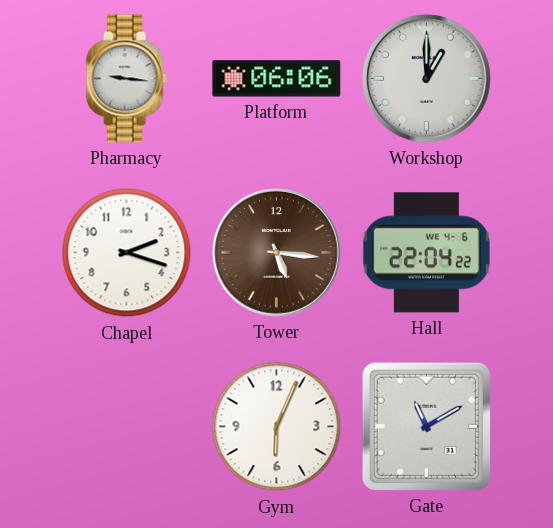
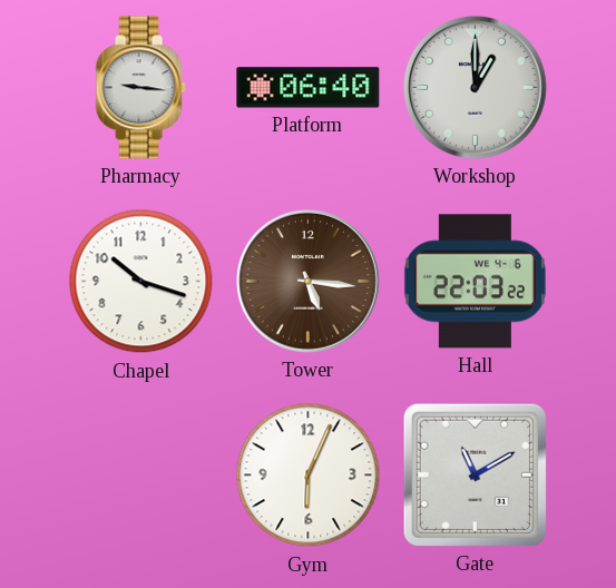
Platform: 06:06 -> 06:40 (309, 88)
Chapel: 2:18 -> 10:18 (141, 282)
Hall: 22:04 -> 22:03 (475, 282)
